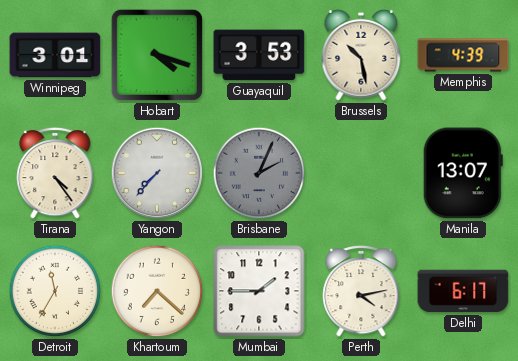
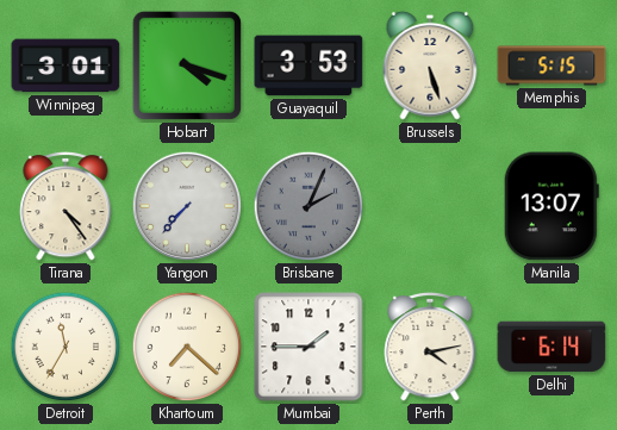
Brussels: 10:28 -> 5:27 (430, 66)
Memphis: 4:39 -> 5:15 (551, 66)
Delhi: 6:17 -> 6:14 (551, 347)
